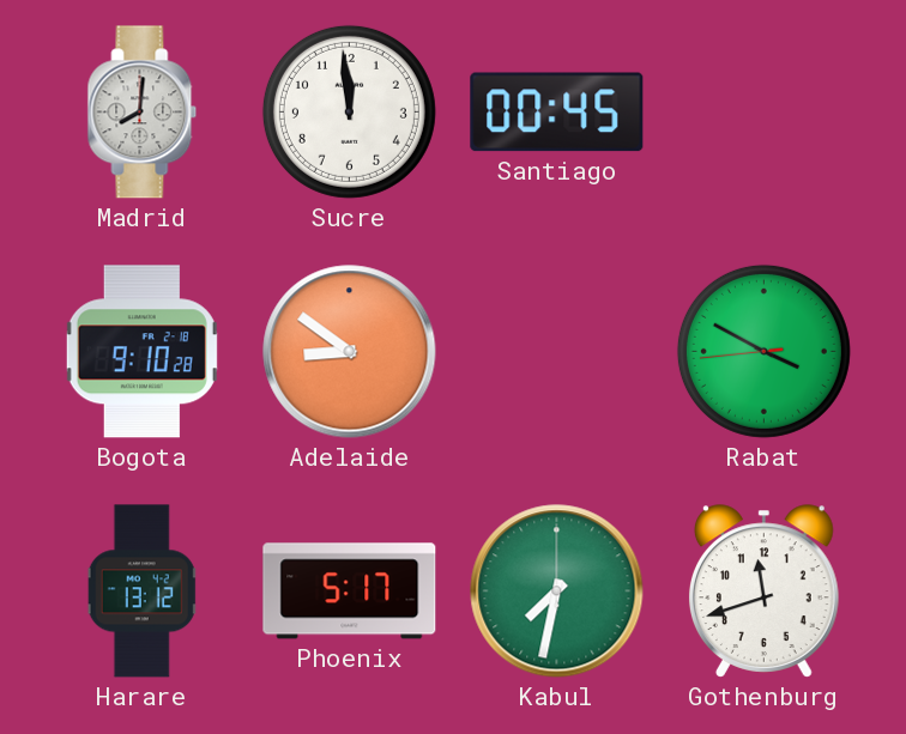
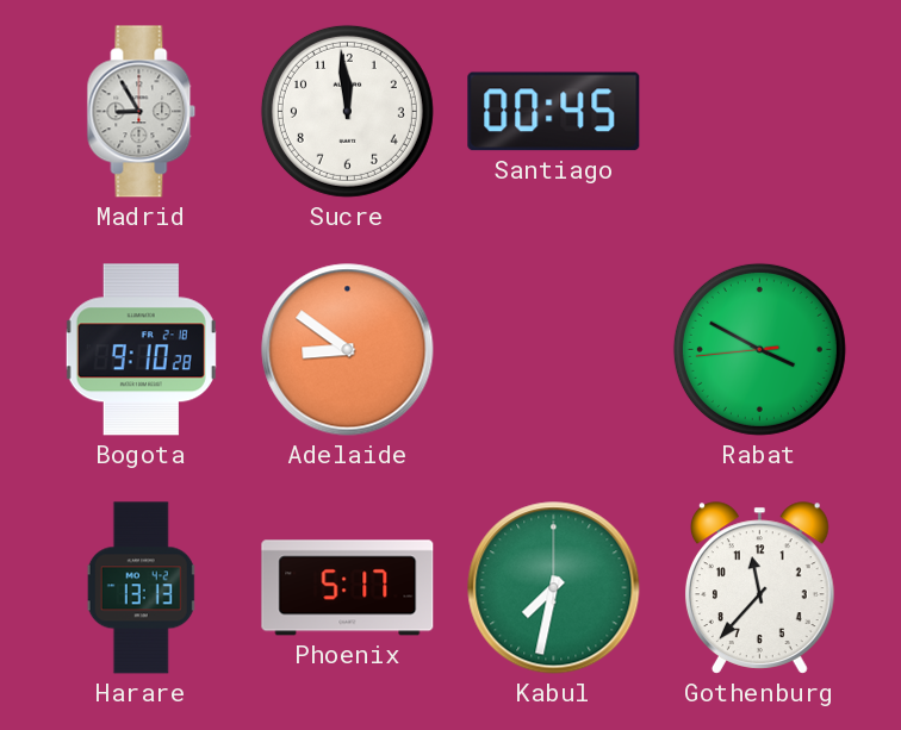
Madrid: 8:01 -> 8:55 (142, 112)
Harare: 13:12 -> 13:13 (142, 588)
Gothenburg: 11:42 -> 11:37 (759, 588)
